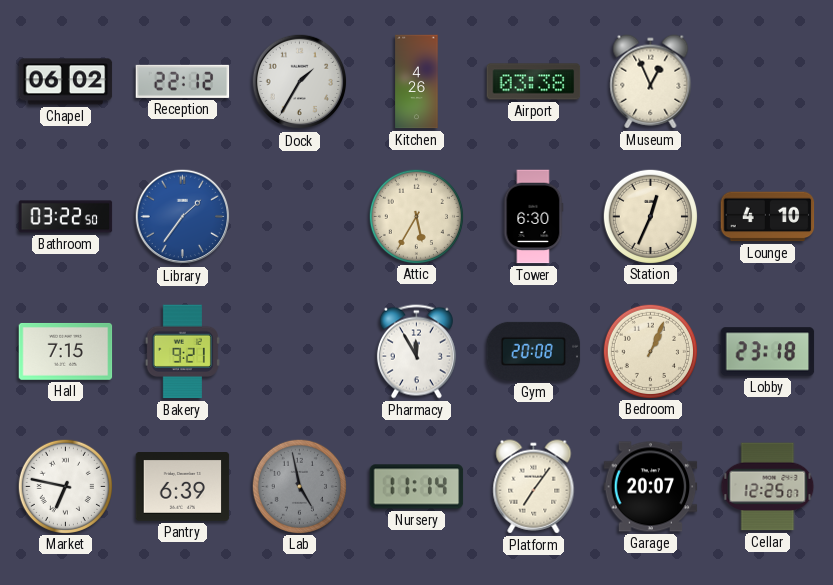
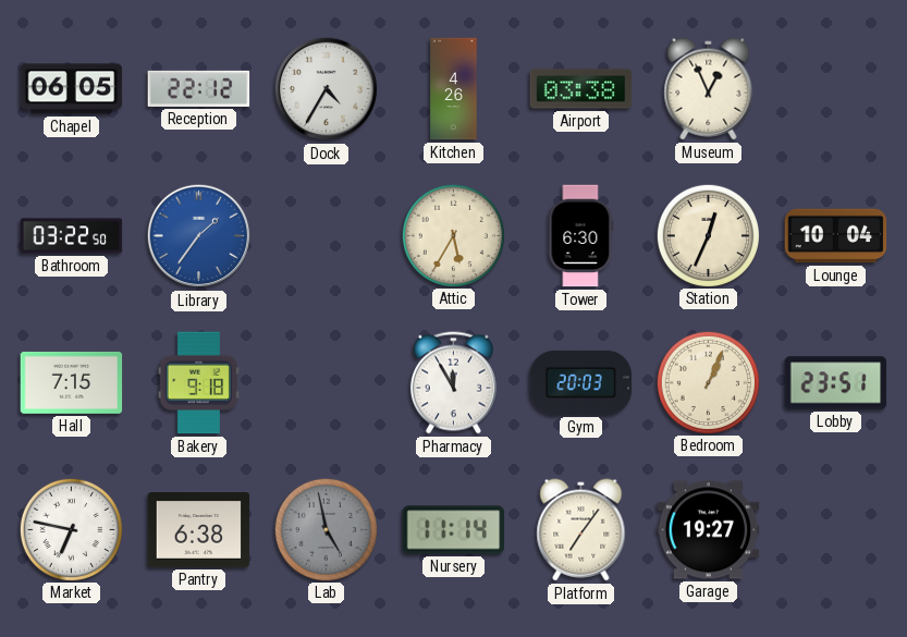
Chapel: 06:02 -> 06:05 (72, 89)
Dock: 1:35 -> 4:35 (327, 89)
Lounge: 4:10 -> 10:04 (836, 236)
Bakery: 9:21 -> 9:18 (198, 383)
Gym: 20:08 -> 20:03 (581, 382)
Lobby: 23:18 -> 23:51 (836, 383)
Pantry: 6:39 -> 6:38 (199, 530)
Garage: 20:07 -> 19:27 (709, 530)
Cellar: 12:25 -> none (768, 487)
